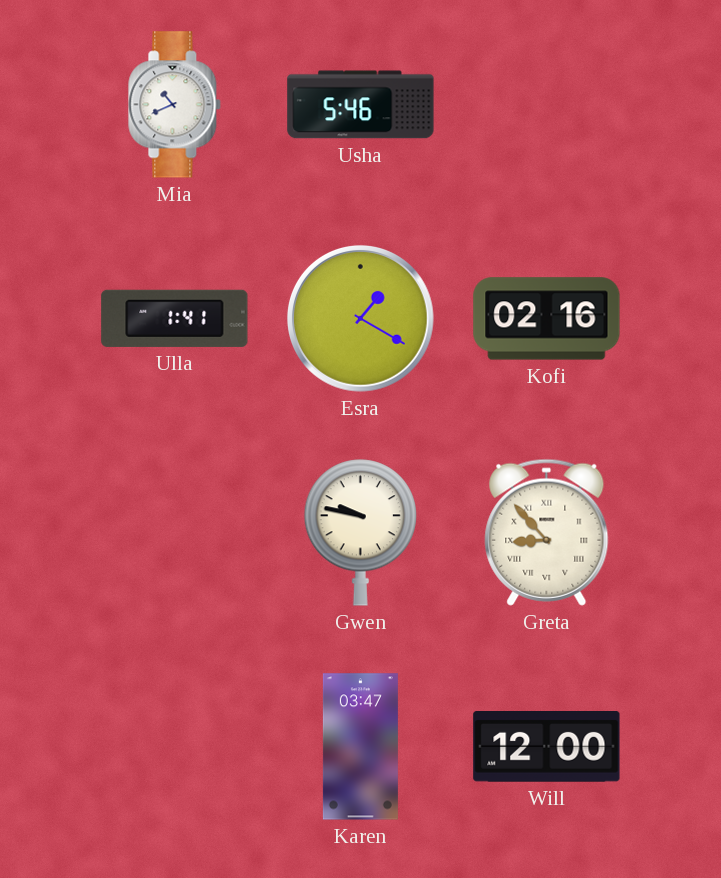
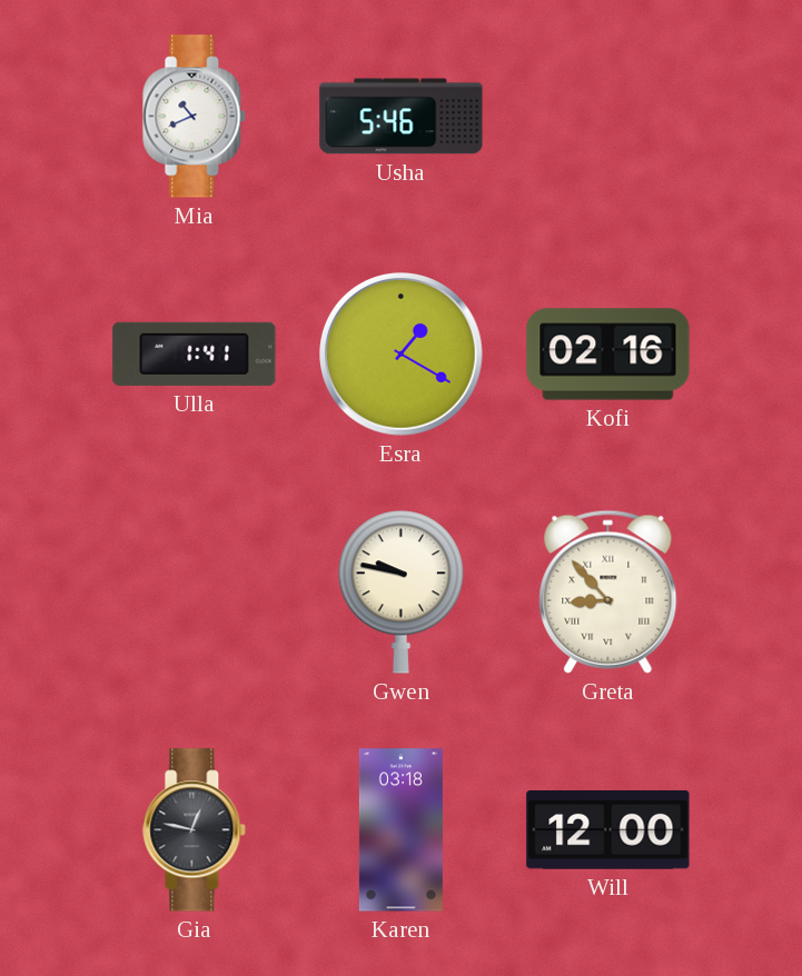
Gia: none -> 12:47 (195, 830)
Karen: 03:47 -> 03:18 (400, 830)
